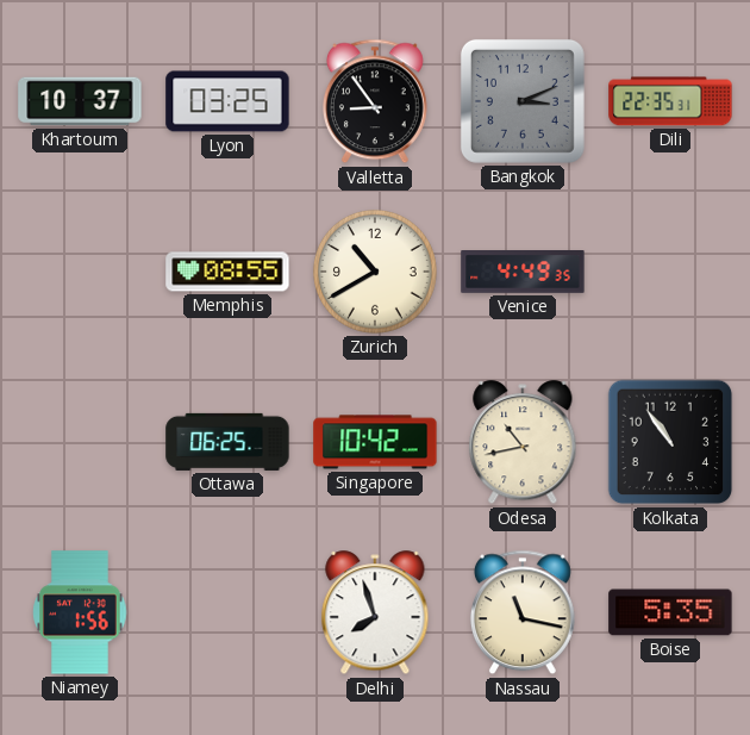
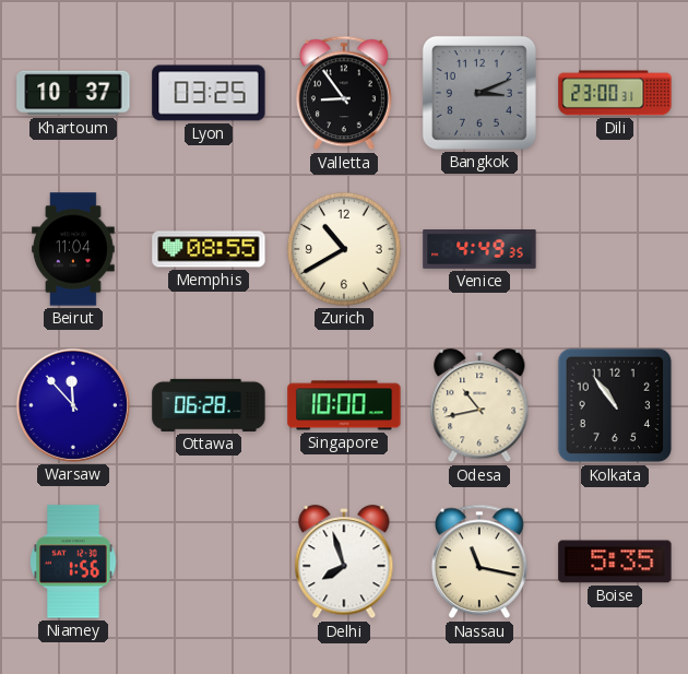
Dili: 22:35 -> 23:00 (615, 93)
Beirut: none -> 11:04 (73, 249)
Warsaw: none -> 11:53 (73, 405)
Ottawa: 06:25 -> 06:28 (209, 405)
Singapore: 10:42 -> 10:00 (344, 405)
